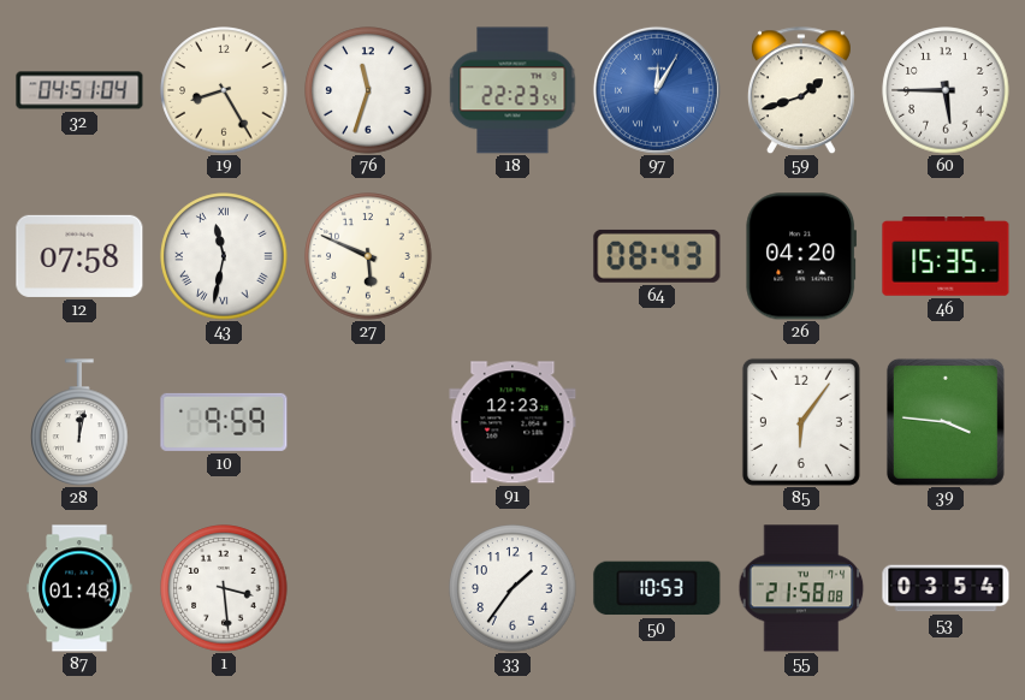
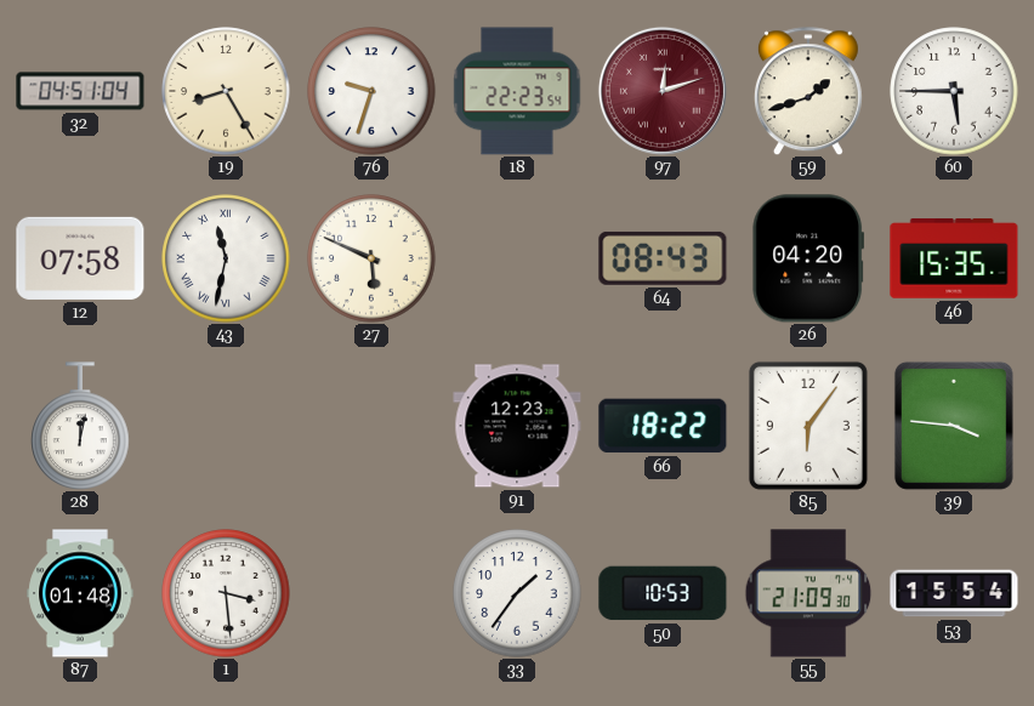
76: 11:33 -> 9:33 (371, 91)
97: 12:05 -> 12:12 (663, 91)
97 dial: blue -> burgundy (663, 91)
10: 9:59 -> none (224, 422)
66: none -> 18:22 (663, 426)
55: 21:58 -> 21:09 (808, 593)
53: 03:54 -> 15:54 (954, 593)
